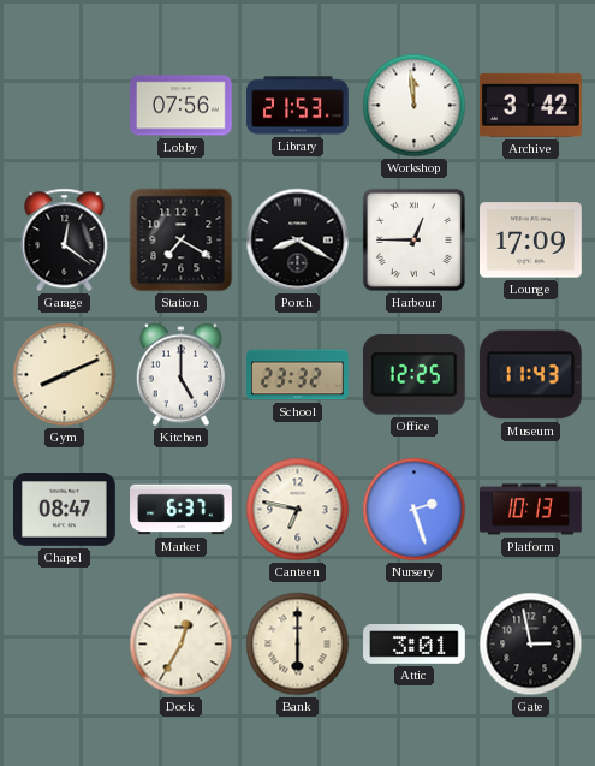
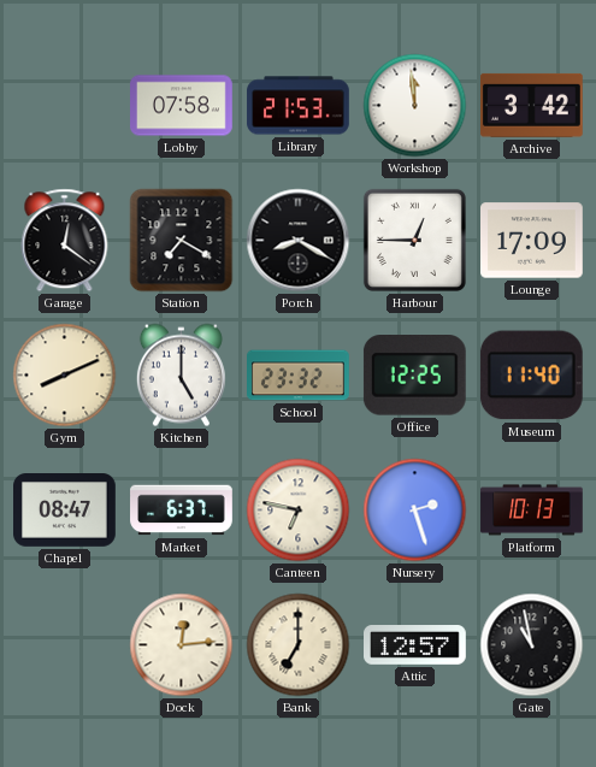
Lobby: 07:56 -> 07:58 (182, 106)
Museum: 11:43 -> 11:40 (531, 376)
Dock: 12:35 -> 12:14 (182, 645)
Bank: 6:00 -> 7:00 (299, 645)
Attic: 3:01 -> 12:57 (415, 645)
Gate: 2:58 -> 10:58 (532, 645)
